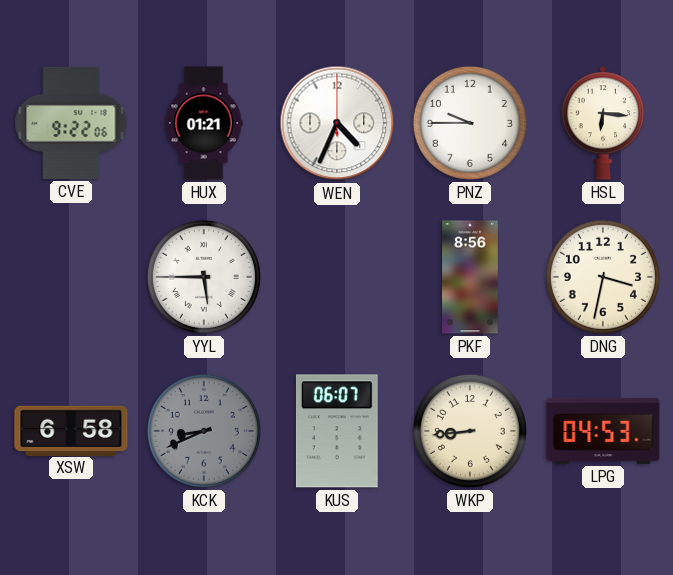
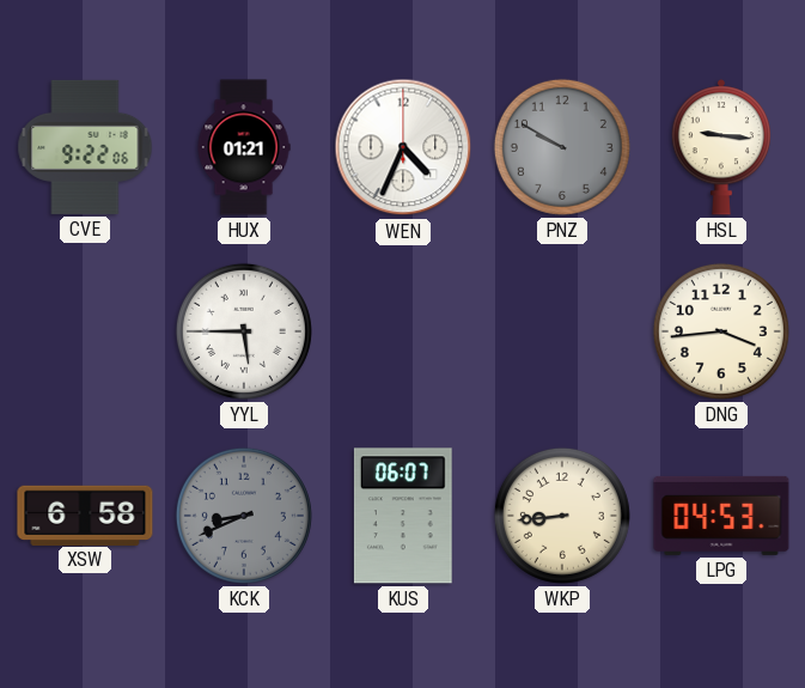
PNZ: 9:45 -> 9:50 (562, 147)
PNZ dial: white -> grey (562, 147)
HSL: 6:16 -> 9:16 (720, 147)
PKF: 8:56 -> none (470, 277)
DNG: 3:32 -> 3:44 (721, 331)
